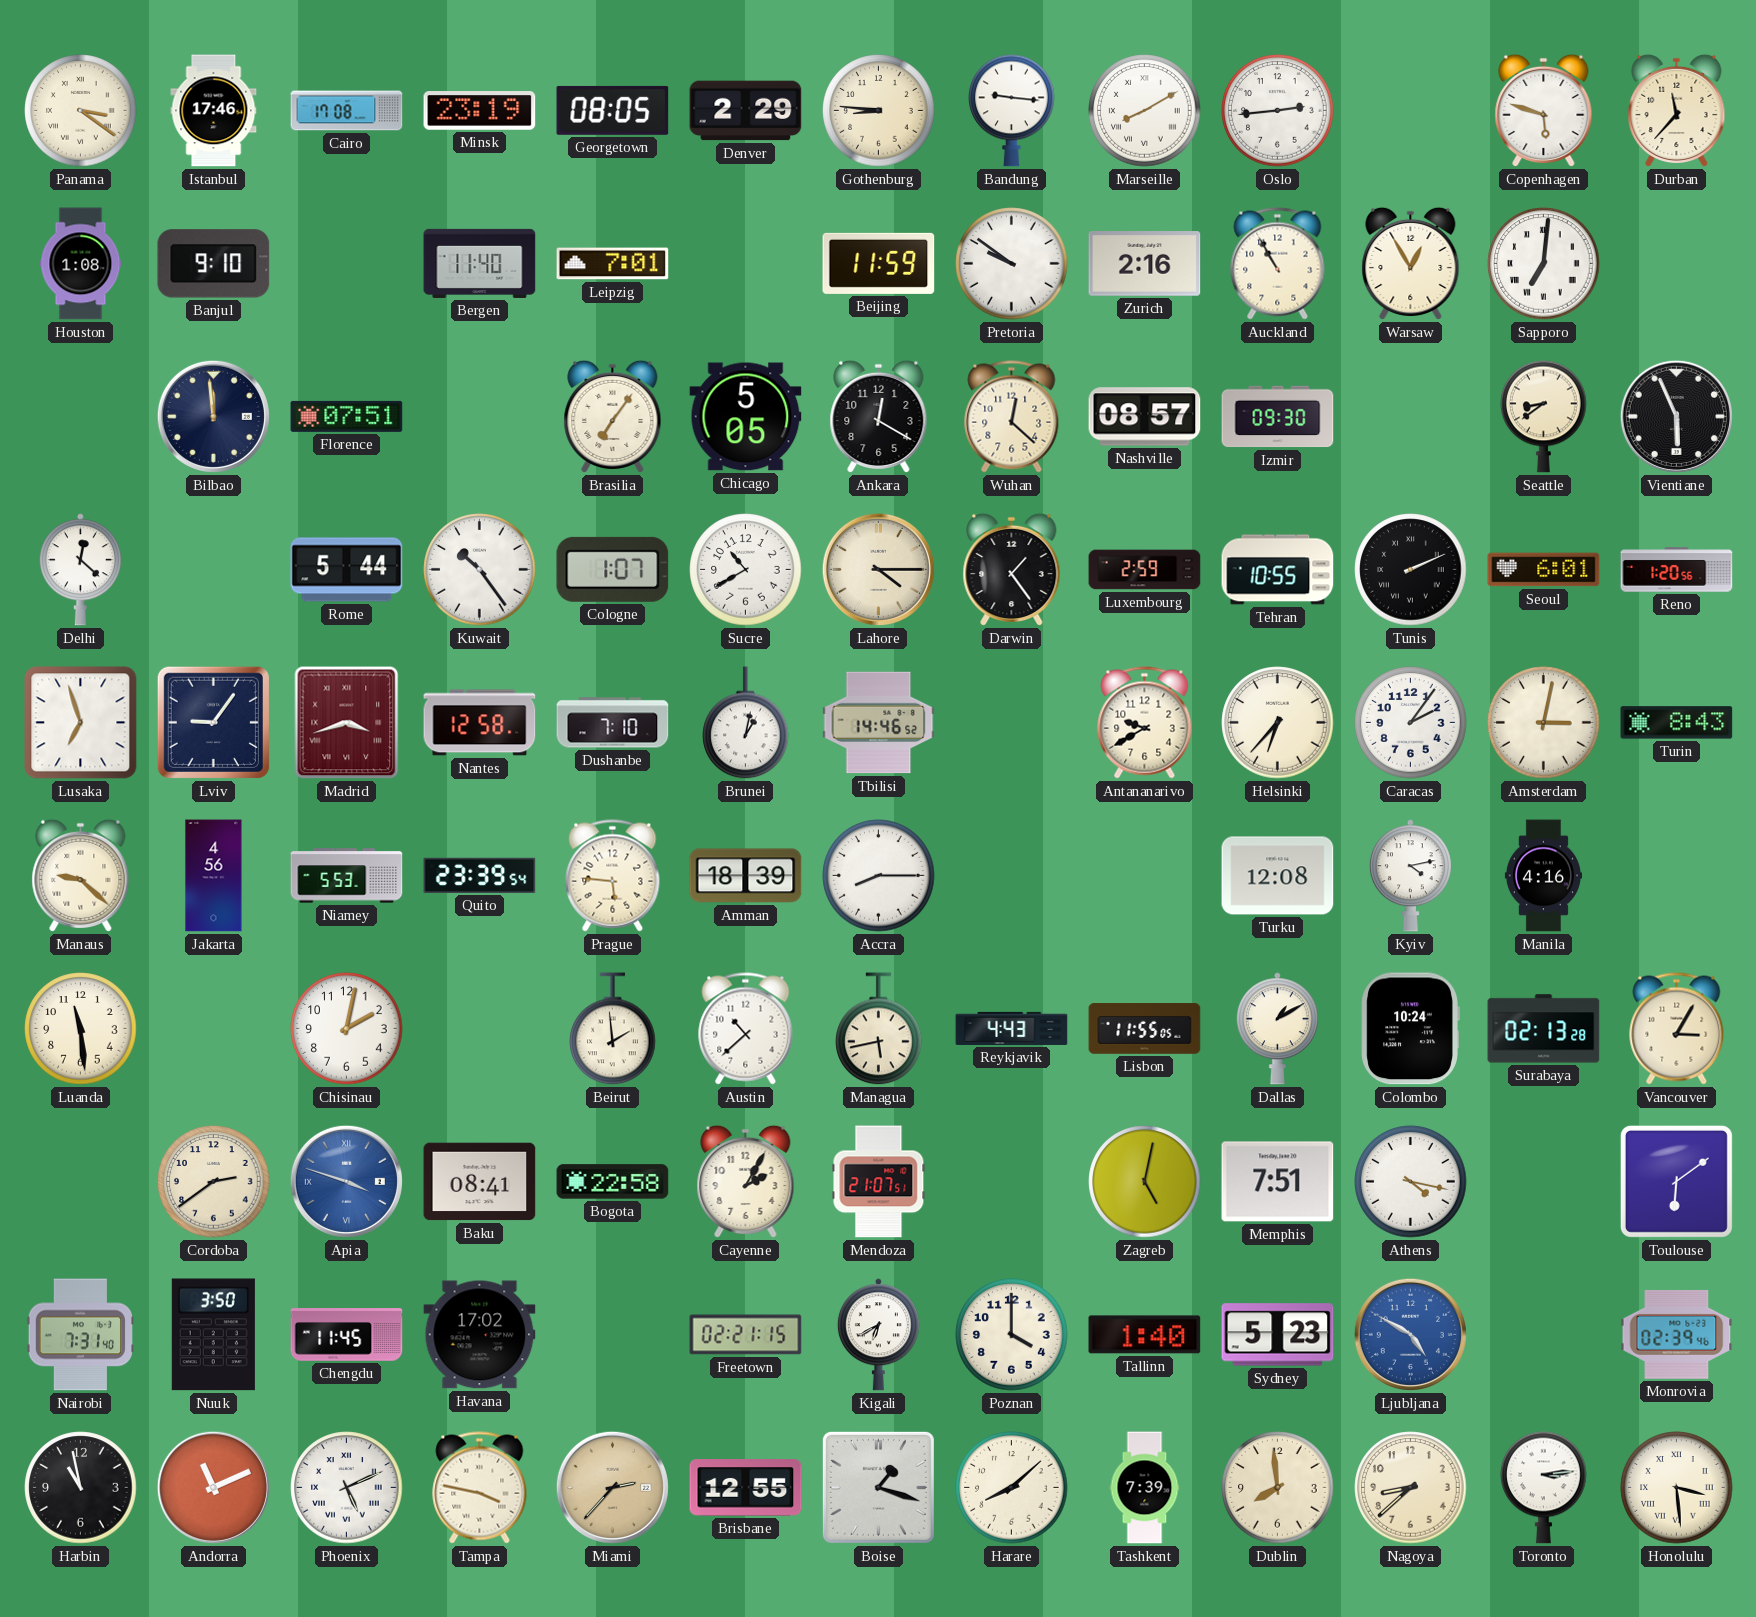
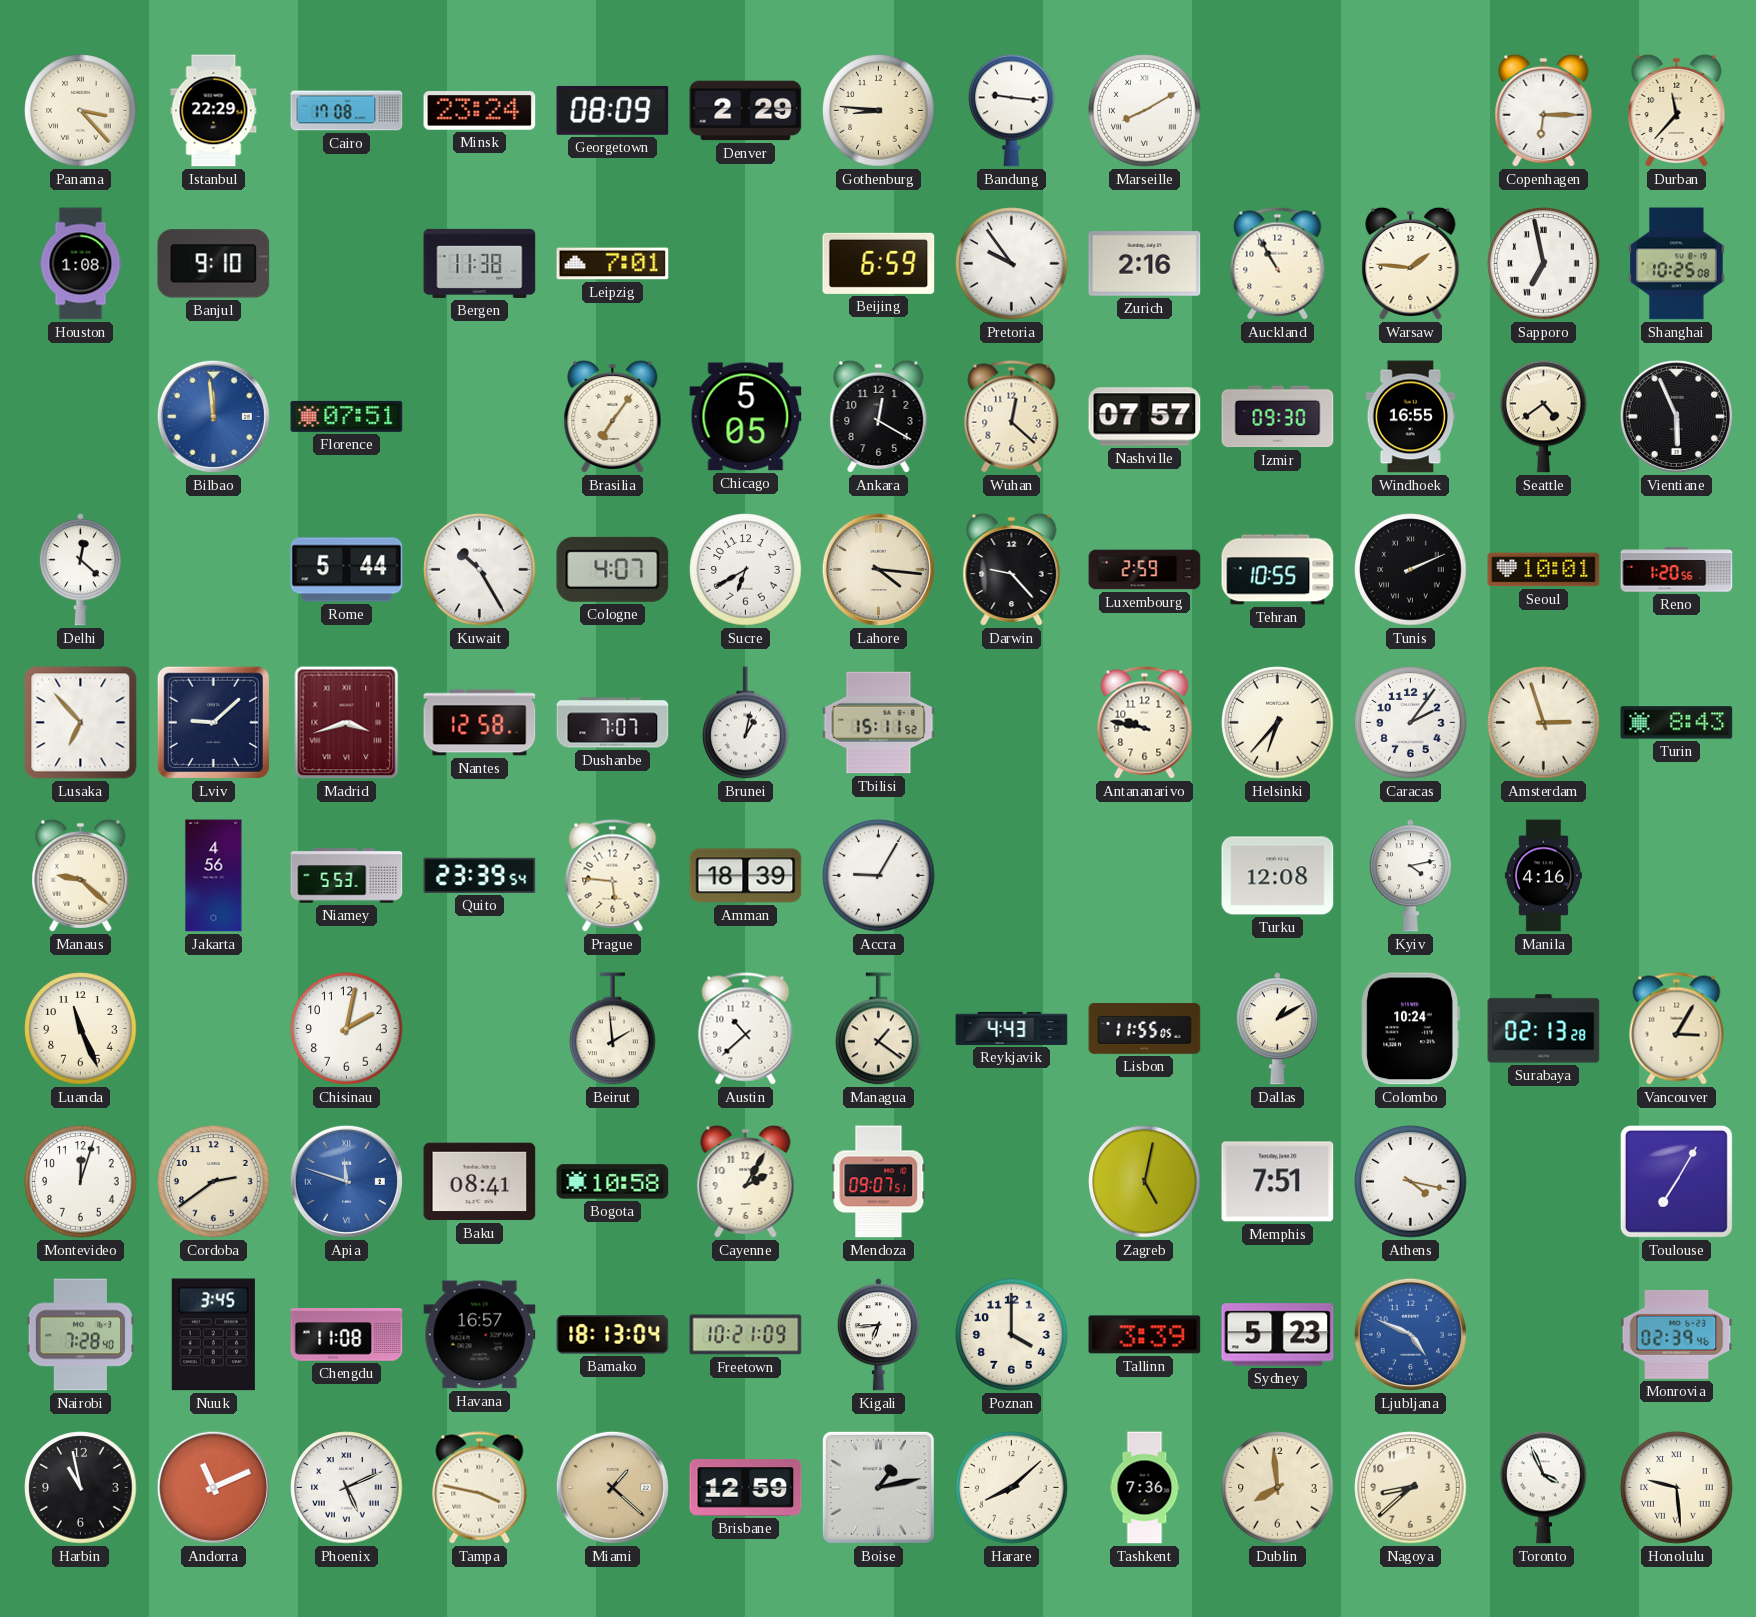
Panama: 3:21 -> 3:23 (81, 111)
Istanbul: 17:46 -> 22:29 (214, 111)
Minsk: 23:19 -> 23:24 (480, 111)
Georgetown: 08:05 -> 08:09 (613, 110)
Oslo: 2:44 -> none (1278, 111)
Copenhagen: 5:48 -> 6:15 (1544, 111)
Bergen: 11:40 -> 11:38 (480, 263)
Beijing: 11:59 -> 6:59 (879, 263)
Pretoria: 9:51 -> 9:54 (1012, 264)
Warsaw: 12:55 -> 1:46 (1411, 264)
Sapporo: 7:01 -> 6:58 (1544, 264)
Shanghai: none -> 10:25 (1677, 264)
Bilbao dial: navy -> blue (213, 416)
Nashville: 08:57 -> 07:57 (1145, 417)
Windhoek: none -> 16:55 (1410, 417)
Seattle: 8:39 -> 4:39 (1544, 416)
Kuwait: 10:24 -> 10:25 (480, 570)
Cologne: 1:07 -> 4:07 (613, 569)
Sucre: 10:40 -> 6:40 (746, 570)
Lahore: 4:15 -> 4:16 (878, 569)
Darwin: 1:24 -> 9:23 (1012, 570)
Seoul: 6:01 -> 10:01 (1544, 570)
Lusaka: 6:57 -> 6:53 (81, 723)
Lviv: 9:06 -> 9:08 (213, 722)
Dushanbe: 7:10 -> 7:07 (613, 723)
Tbilisi: 14:46 -> 15:11 (879, 723)
Antananarivo: 9:40 -> 9:47 (1145, 723)
Amsterdam: 3:02 -> 2:57 (1544, 723)
Accra: 8:15 -> 9:05 (879, 876)
Luanda: 11:29 -> 11:26 (81, 1029)
Managua: 5:43 -> 1:21 (879, 1029)
Montevideo: none -> 12:03 (81, 1182)
Apia: 3:48 -> 11:48 (346, 1181)
Bogota: 22:58 -> 10:58 (613, 1182)
Mendoza: 21:07 -> 09:07 (879, 1182)
Toulouse: 6:09 -> 7:05 (1676, 1181)
Nairobi: 7:31 -> 7:28 (80, 1335)
Nuuk: 3:50 -> 3:45 (213, 1335)
Chengdu: 11:45 -> 11:08 (347, 1335)
Havana: 17:02 -> 16:57 (480, 1335)
Bamako: none -> 18:13 (613, 1335)
Freetown: 02:21 -> 10:21 (746, 1335)
Kigali: 6:40 -> 6:44 (878, 1335)
Tallinn: 1:40 -> 3:39 (1145, 1335)
Ljubljana: 4:50 -> 4:49 (1410, 1334)
Miami: 2:37 -> 1:22 (612, 1487)
Brisbane: 12:55 -> 12:59 (746, 1488)
Boise: 1:18 -> 1:13 (878, 1487)
Tashkent: 7:39 -> 7:36 (1145, 1488)
Toronto: 3:14 -> 3:56 (1544, 1487)
Honolulu: 3:29 -> 9:29 (1677, 1488)
